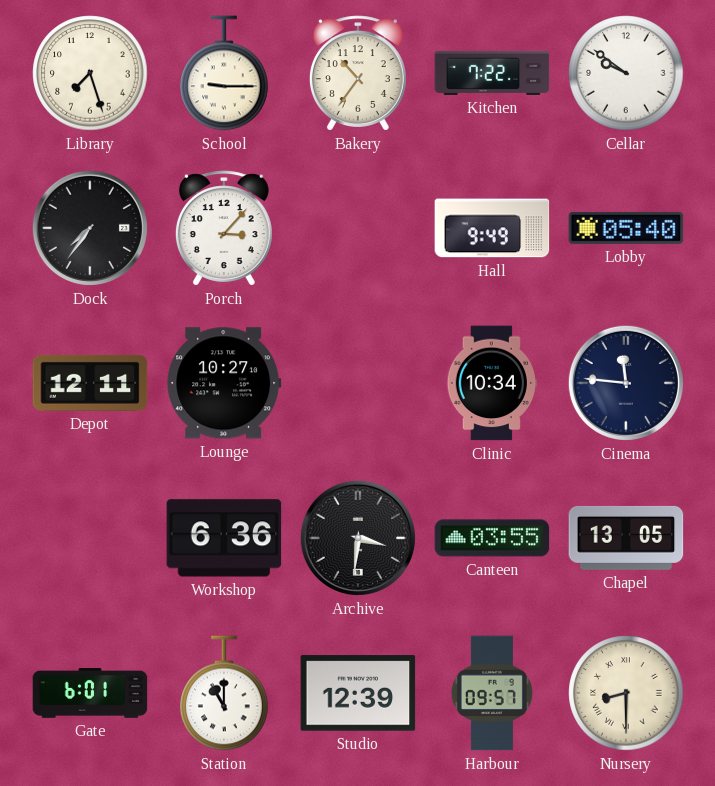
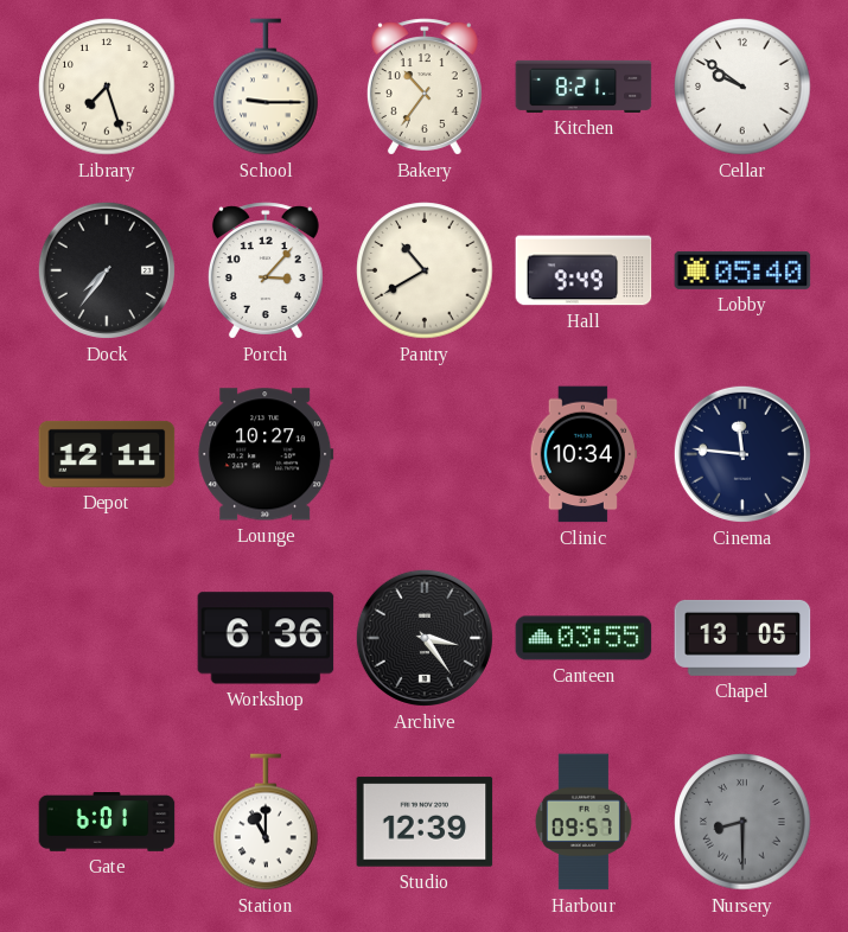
Kitchen: 7:22 -> 8:21 (584, 87)
Pantry: none -> 10:40 (425, 270)
Archive: 3:31 -> 3:24 (425, 638)
Nursery dial: cream -> grey (742, 822)
